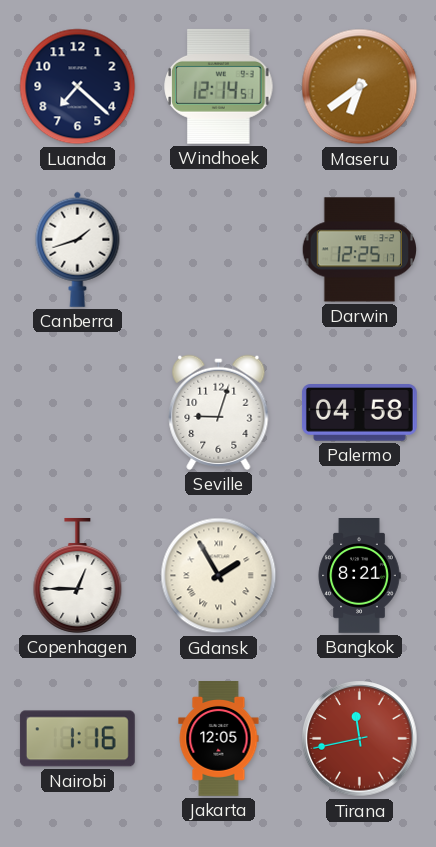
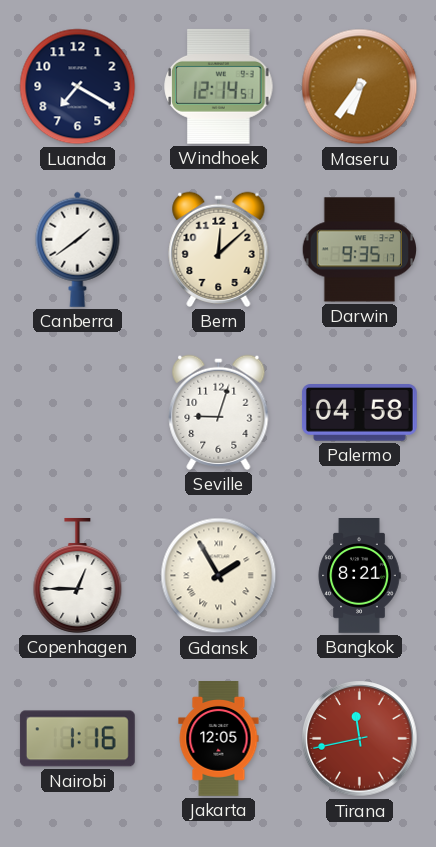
Luanda: 7:22 -> 7:20 (78, 87)
Maseru: 6:39 -> 6:36 (360, 87)
Canberra: 1:42 -> 1:39 (78, 249)
Bern: none -> 12:08 (219, 249)
Darwin: 12:25 -> 9:35 (360, 250)
